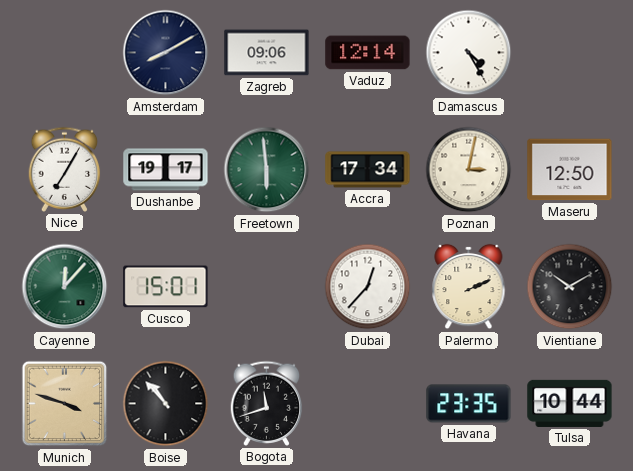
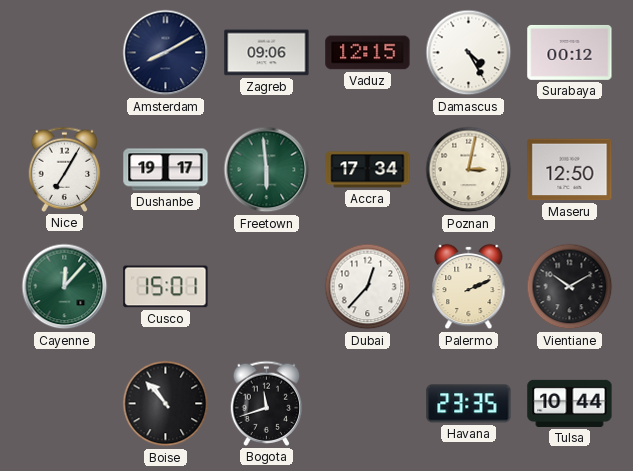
Vaduz: 12:14 -> 12:15 (368, 53)
Surabaya: none -> 00:12 (570, 52)
Munich: 3:48 -> none (65, 404)
